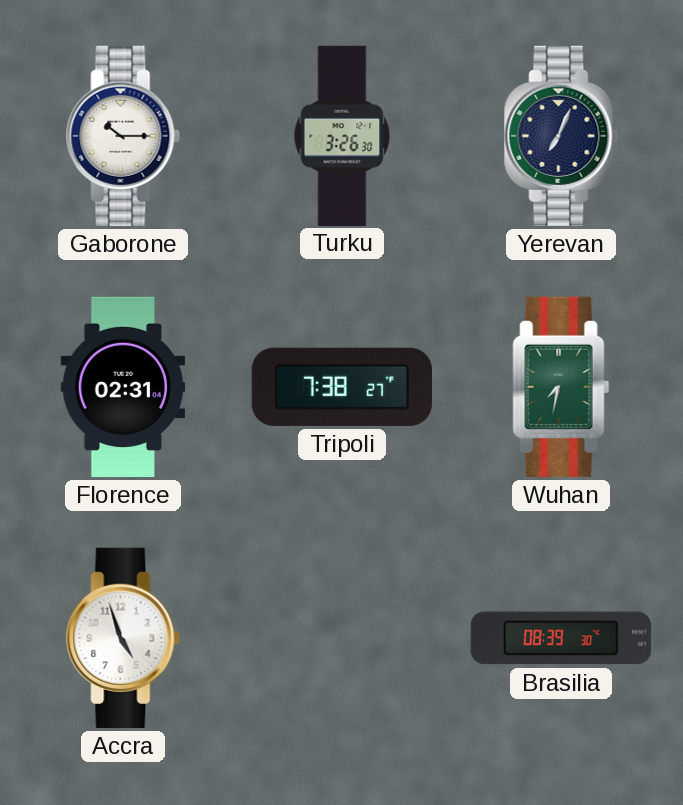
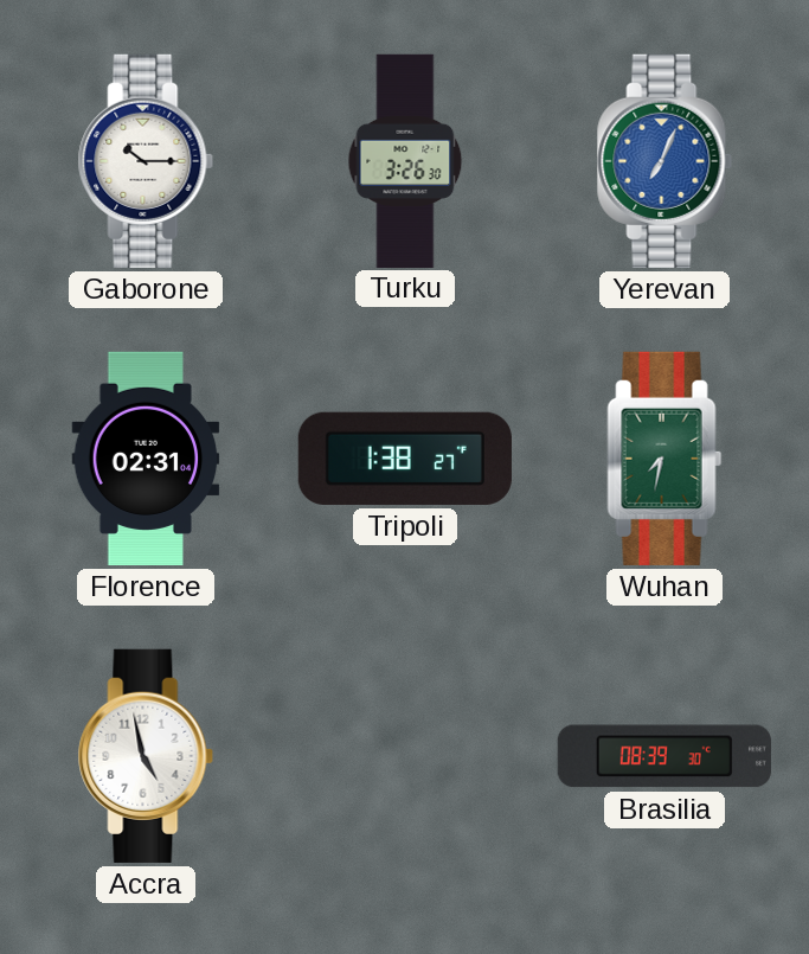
Yerevan dial: navy -> blue (664, 161)
Tripoli: 7:38 -> 1:38 (405, 459)
Accra: 4:57 -> 4:58 (146, 756)
